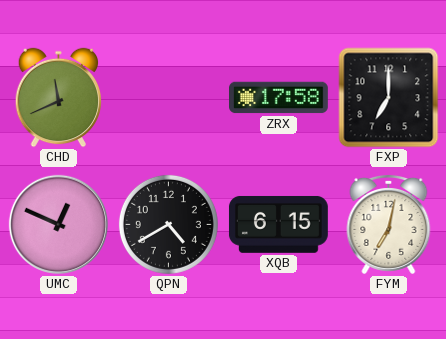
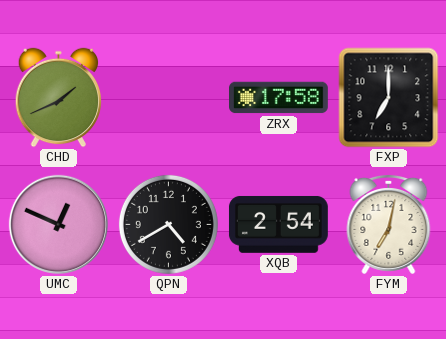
CHD: 11:41 -> 1:41 (58, 98)
XQB: 6:15 -> 2:54 (278, 225)
